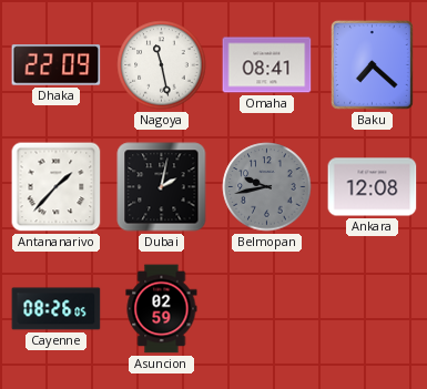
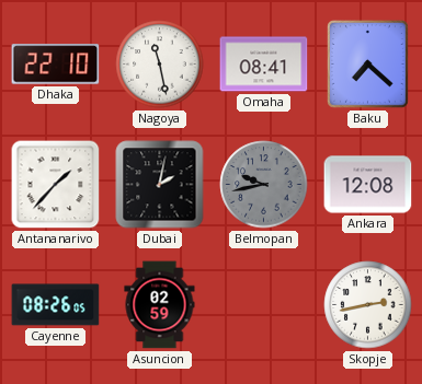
Dhaka: 22:09 -> 22:10 (56, 65)
Skopje: none -> 2:43 (368, 305)
